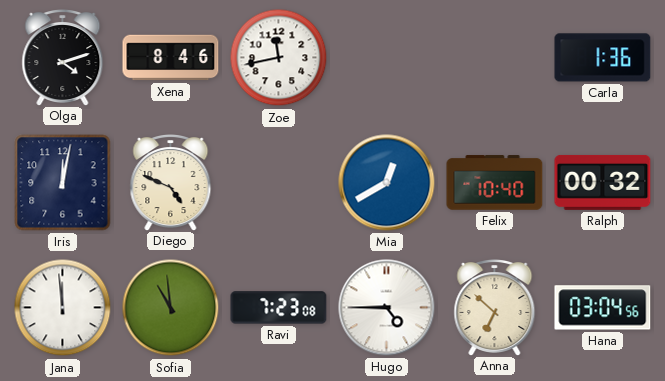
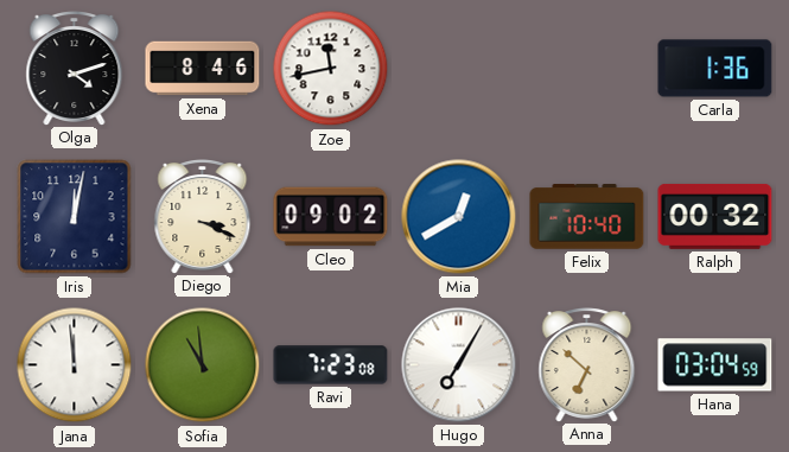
Diego: 4:49 -> 3:19 (203, 217)
Cleo: none -> 09:02 (331, 217)
Hugo: 4:45 -> 7:05 (459, 365)
Hana: 03:04:56 -> 03:04:59 (715, 365)
